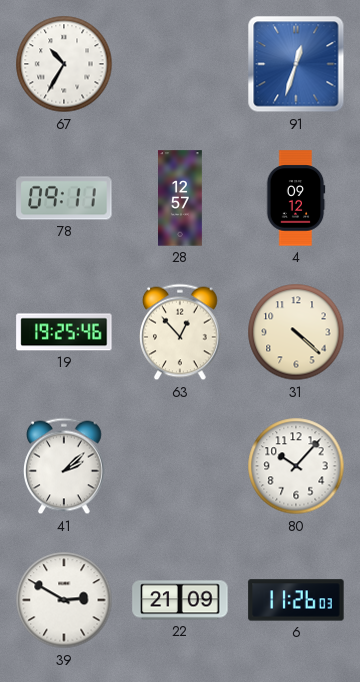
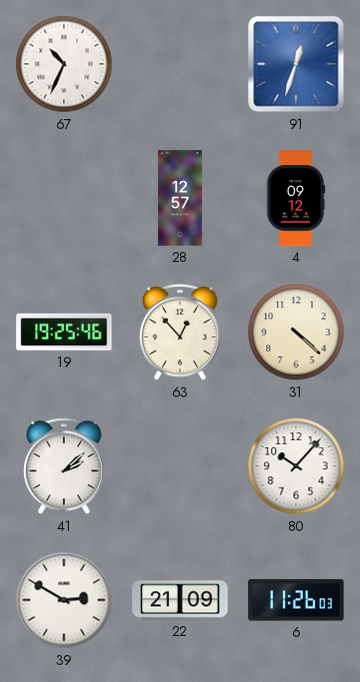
67: 10:35 -> 10:34 (64, 64)
78: 09:11 -> none (64, 198)
